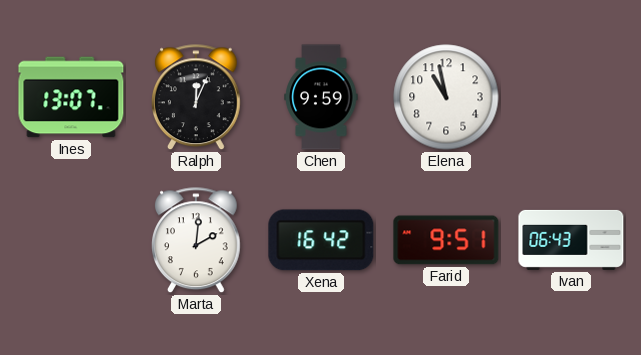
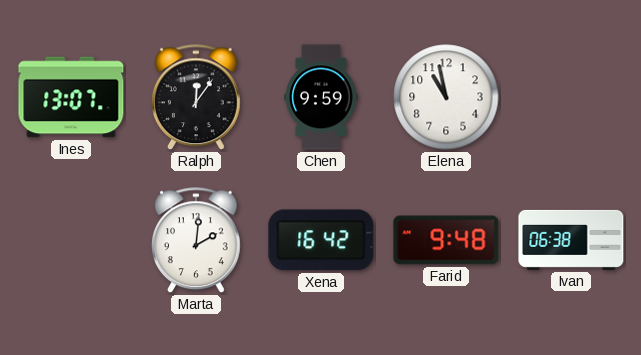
Ralph: 12:04 -> 12:06 (197, 98)
Farid: 9:51 -> 9:48 (446, 240)
Ivan: 06:43 -> 06:38 (571, 240)
